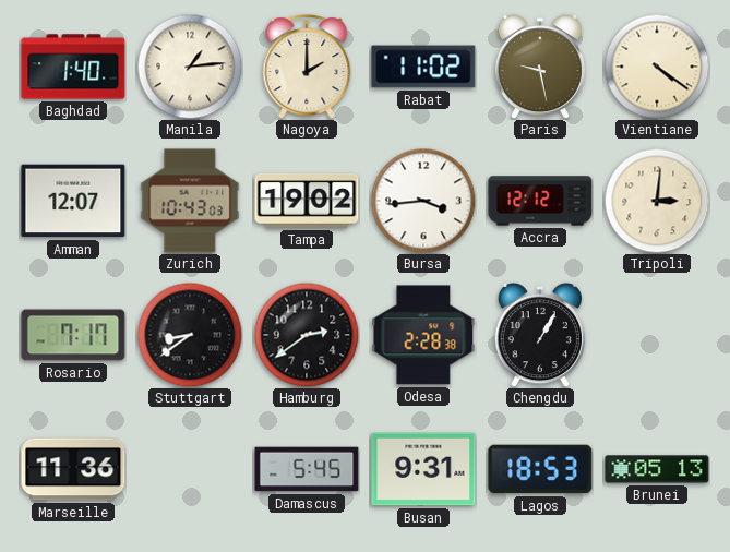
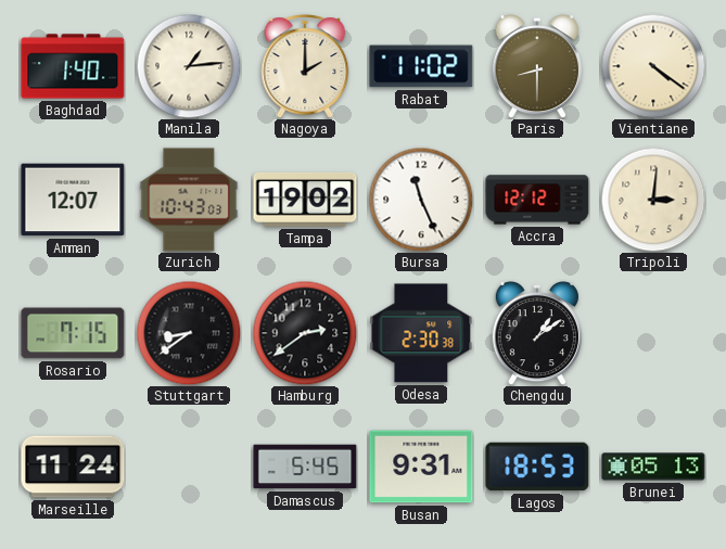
Paris: 9:28 -> 8:30 (537, 66)
Bursa: 3:44 -> 11:26 (421, 200)
Rosario: 7:17 -> 7:15 (73, 333)
Odesa: 2:28 -> 2:30 (421, 333)
Chengdu: 1:05 -> 1:09 (537, 333)
Marseille: 11:36 -> 11:24 (73, 467)
